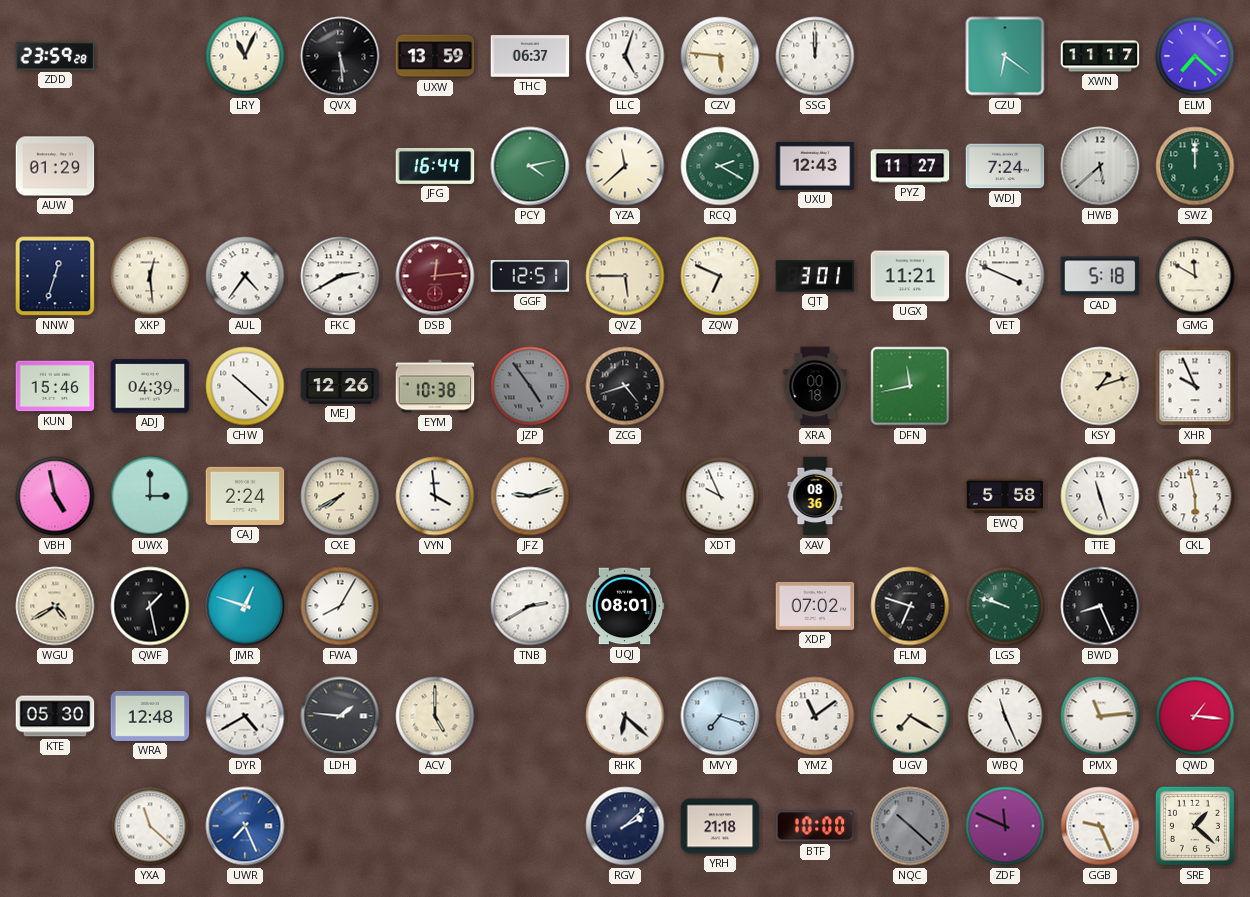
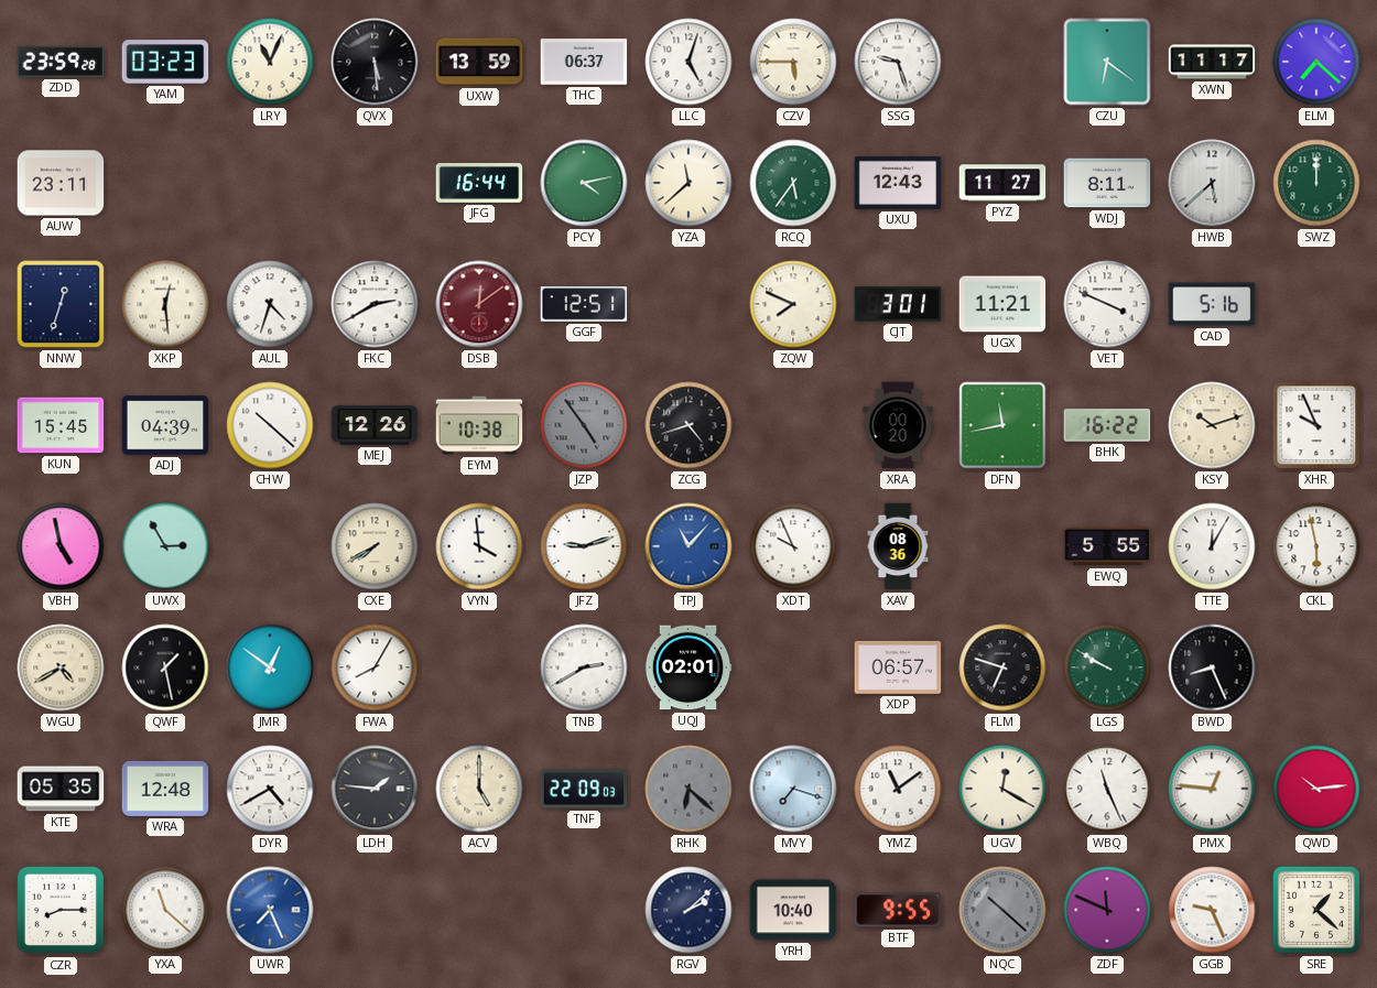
YAM: none -> 03:23 (165, 62)
CZV: 5:46 -> 5:45 (793, 62)
SSG: 12:00 -> 9:27 (898, 62)
AUW: 01:29 -> 23:11 (61, 183)
RCQ: 2:20 -> 5:36 (793, 183)
WDJ: 7:24 -> 8:11 (1107, 183)
AUL: 4:36 -> 4:33 (270, 304)
DSB: 12:14 -> 12:09 (479, 304)
QVZ: 5:45 -> none (625, 276)
ZQW: 6:49 -> 7:49 (793, 304)
CAD: 5:18 -> 5:16 (1212, 304)
GMG: 11:50 -> none (1195, 276)
KUN: 15:46 -> 15:45 (61, 425)
XRA: 00:18 -> 00:20 (898, 425)
BHK: none -> 16:22 (1107, 425)
KSY: 1:12 -> 10:12 (1212, 425)
UWX: 3:00 -> 2:55 (165, 546)
CAJ: 2:24 -> none (245, 496)
TPJ: none -> 11:07 (688, 546)
EWQ: 5:58 -> 5:55 (1107, 546)
TTE: 11:27 -> 12:05 (1212, 546)
JMR: 12:48 -> 12:51 (270, 667)
UQJ: 08:01 -> 02:01 (688, 667)
XDP: 07:02 -> 06:57 (898, 667)
LGS: 9:48 -> 9:50 (1107, 667)
KTE: 05:30 -> 05:35 (61, 789)
TNF: none -> 22:09 (584, 789)
RHK dial: white -> grey (688, 789)
UGV: 7:20 -> 12:20 (1002, 789)
PMX: 11:14 -> 12:46 (1212, 789)
QWD: 1:16 -> 10:14 (1316, 789)
CZR: none -> 8:15 (61, 910)
YRH: 21:18 -> 10:40 (793, 910)
BTF: 10:00 -> 9:55 (898, 910)
